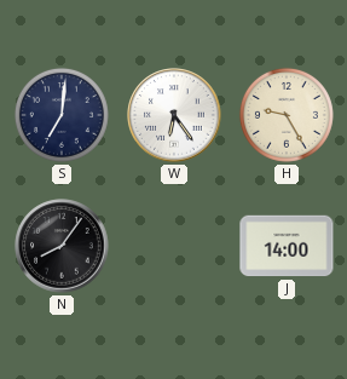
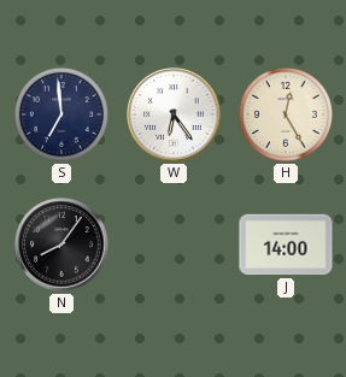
S: 7:01 -> 6:59 (61, 114)
H: 9:25 -> 12:25 (286, 114)
